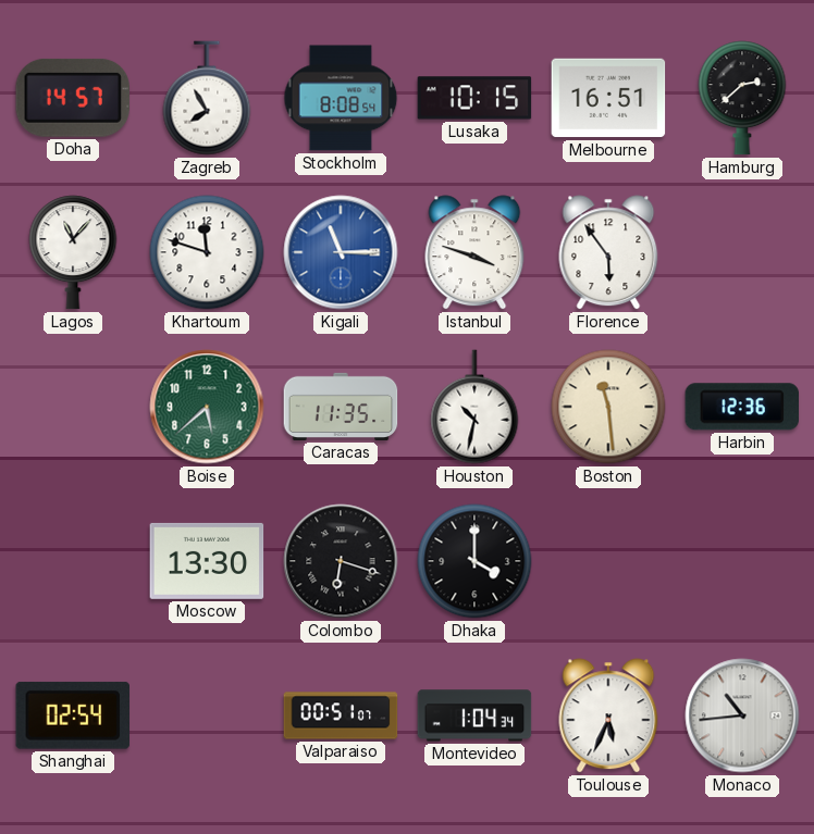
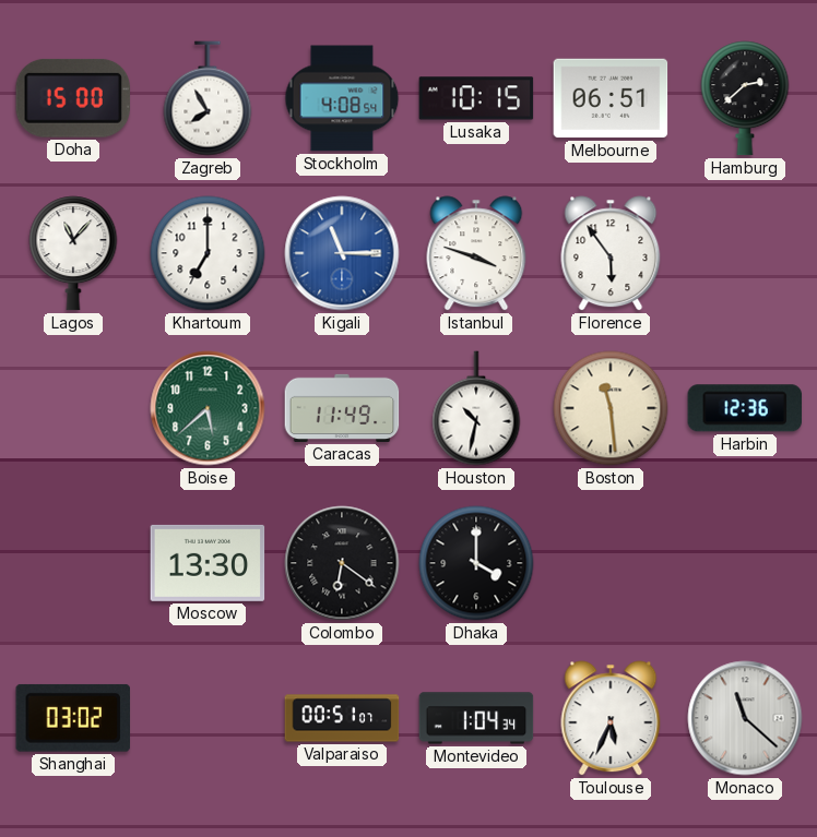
Doha: 14:57 -> 15:00 (72, 98)
Stockholm: 8:08 -> 4:08 (342, 98)
Melbourne: 16:51 -> 06:51 (611, 98)
Khartoum: 11:48 -> 7:00 (208, 253)
Caracas: 11:35 -> 11:49 (342, 408)
Colombo: 6:18 -> 6:21 (342, 563)
Shanghai: 02:54 -> 03:02 (72, 718)
Monaco: 10:44 -> 11:22 (745, 718)
